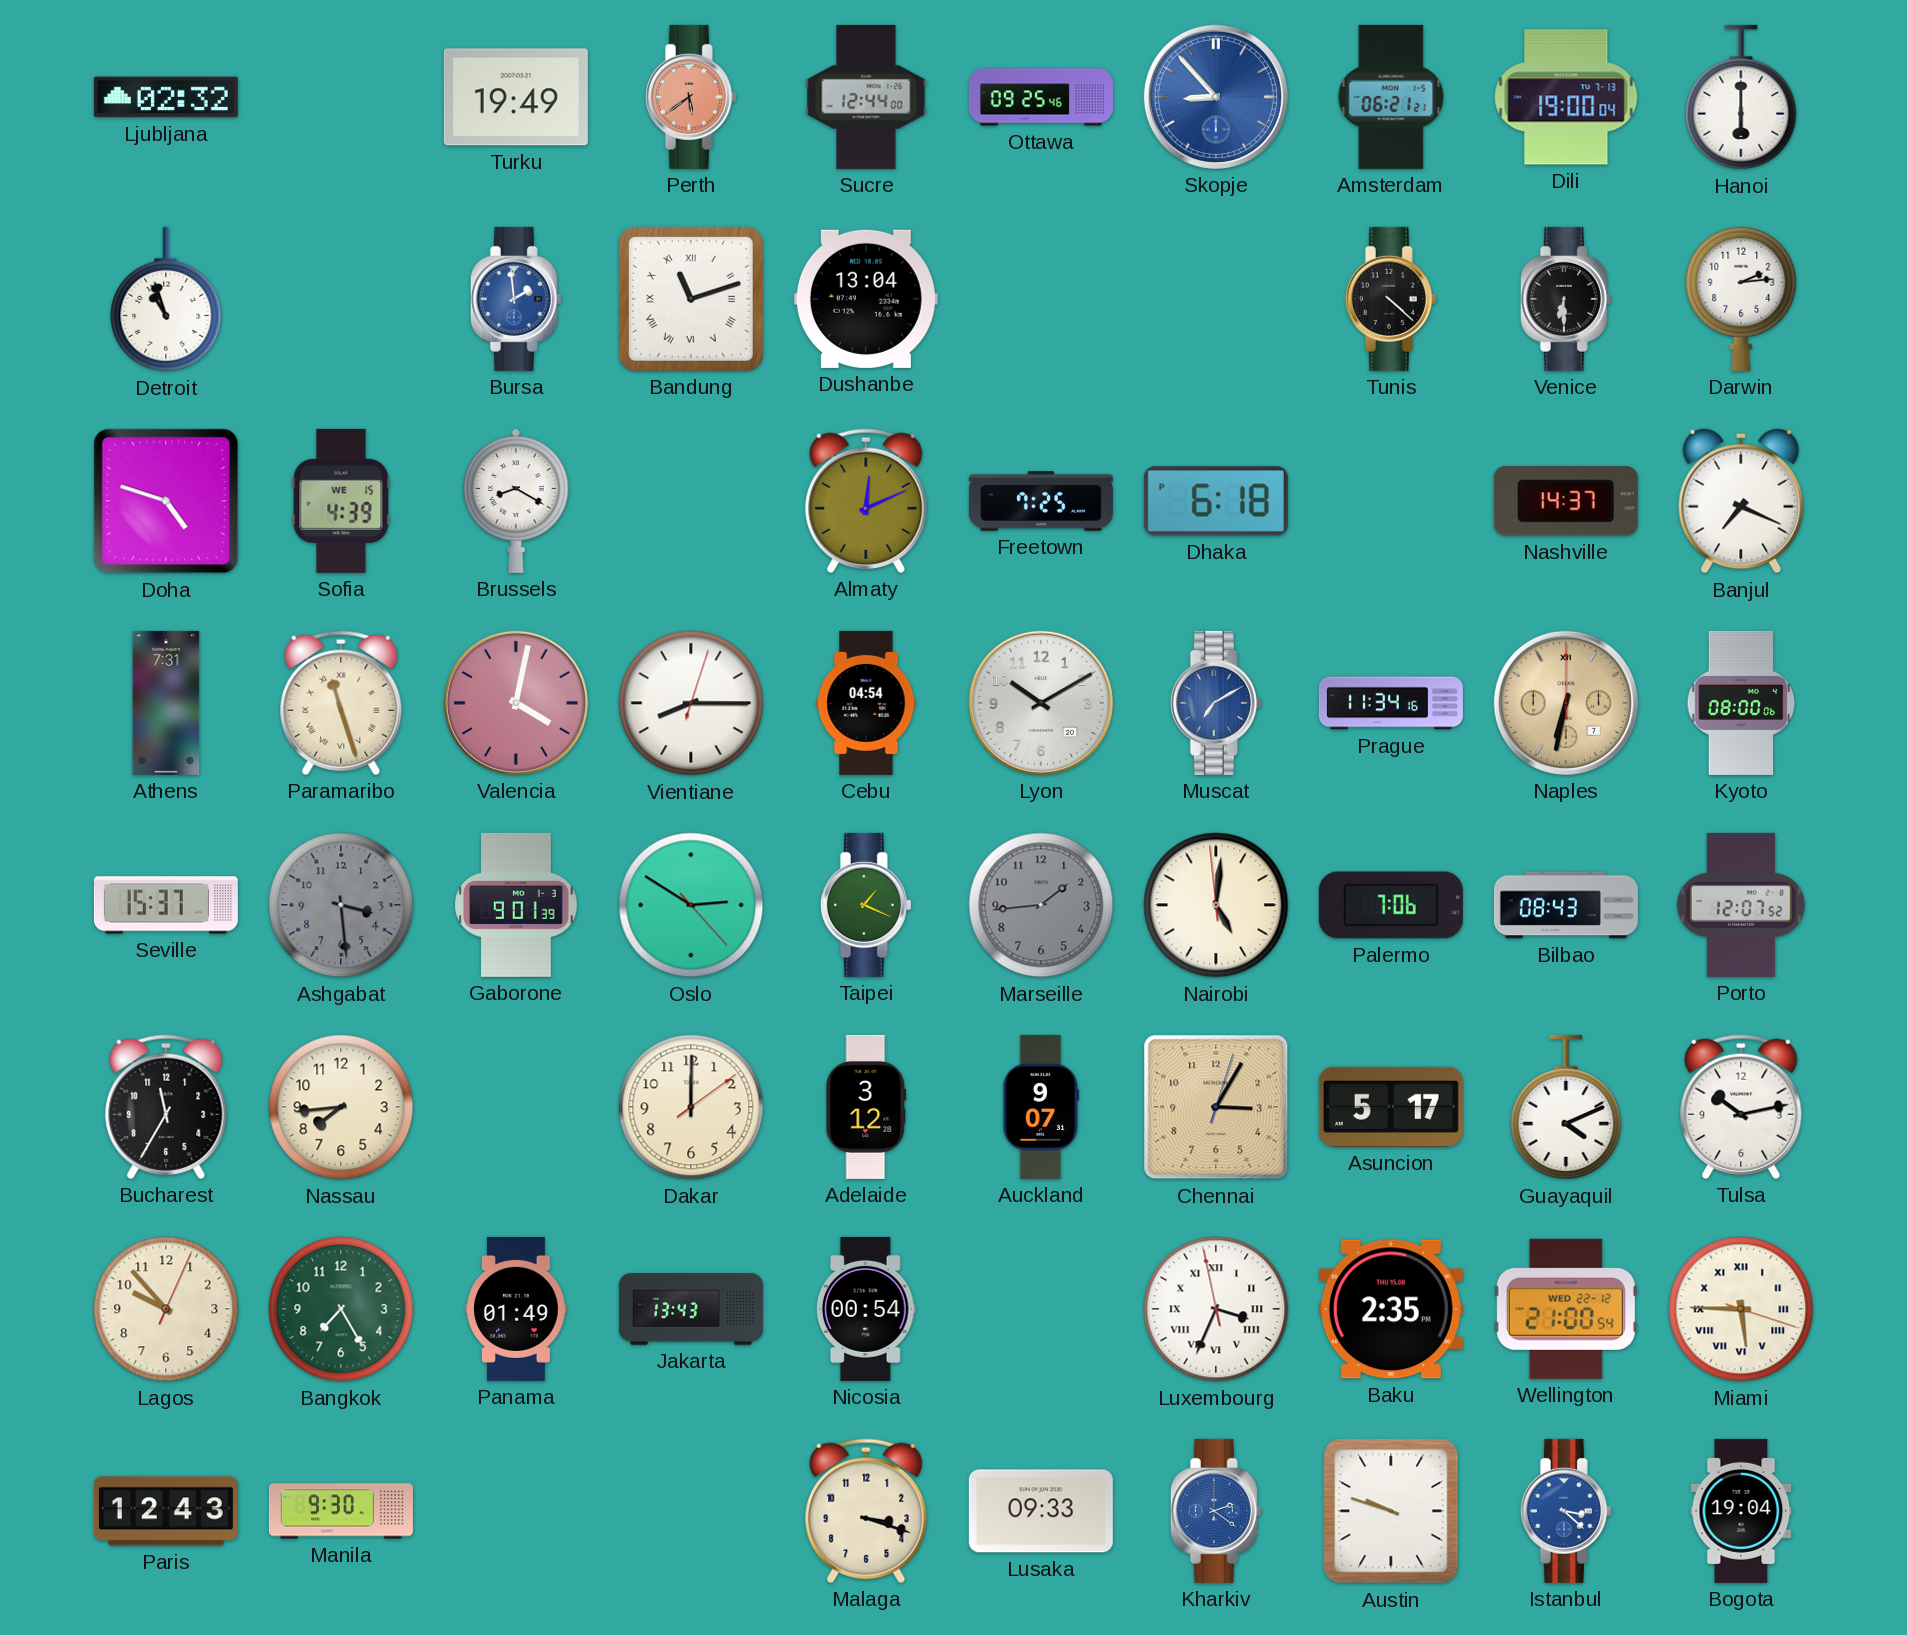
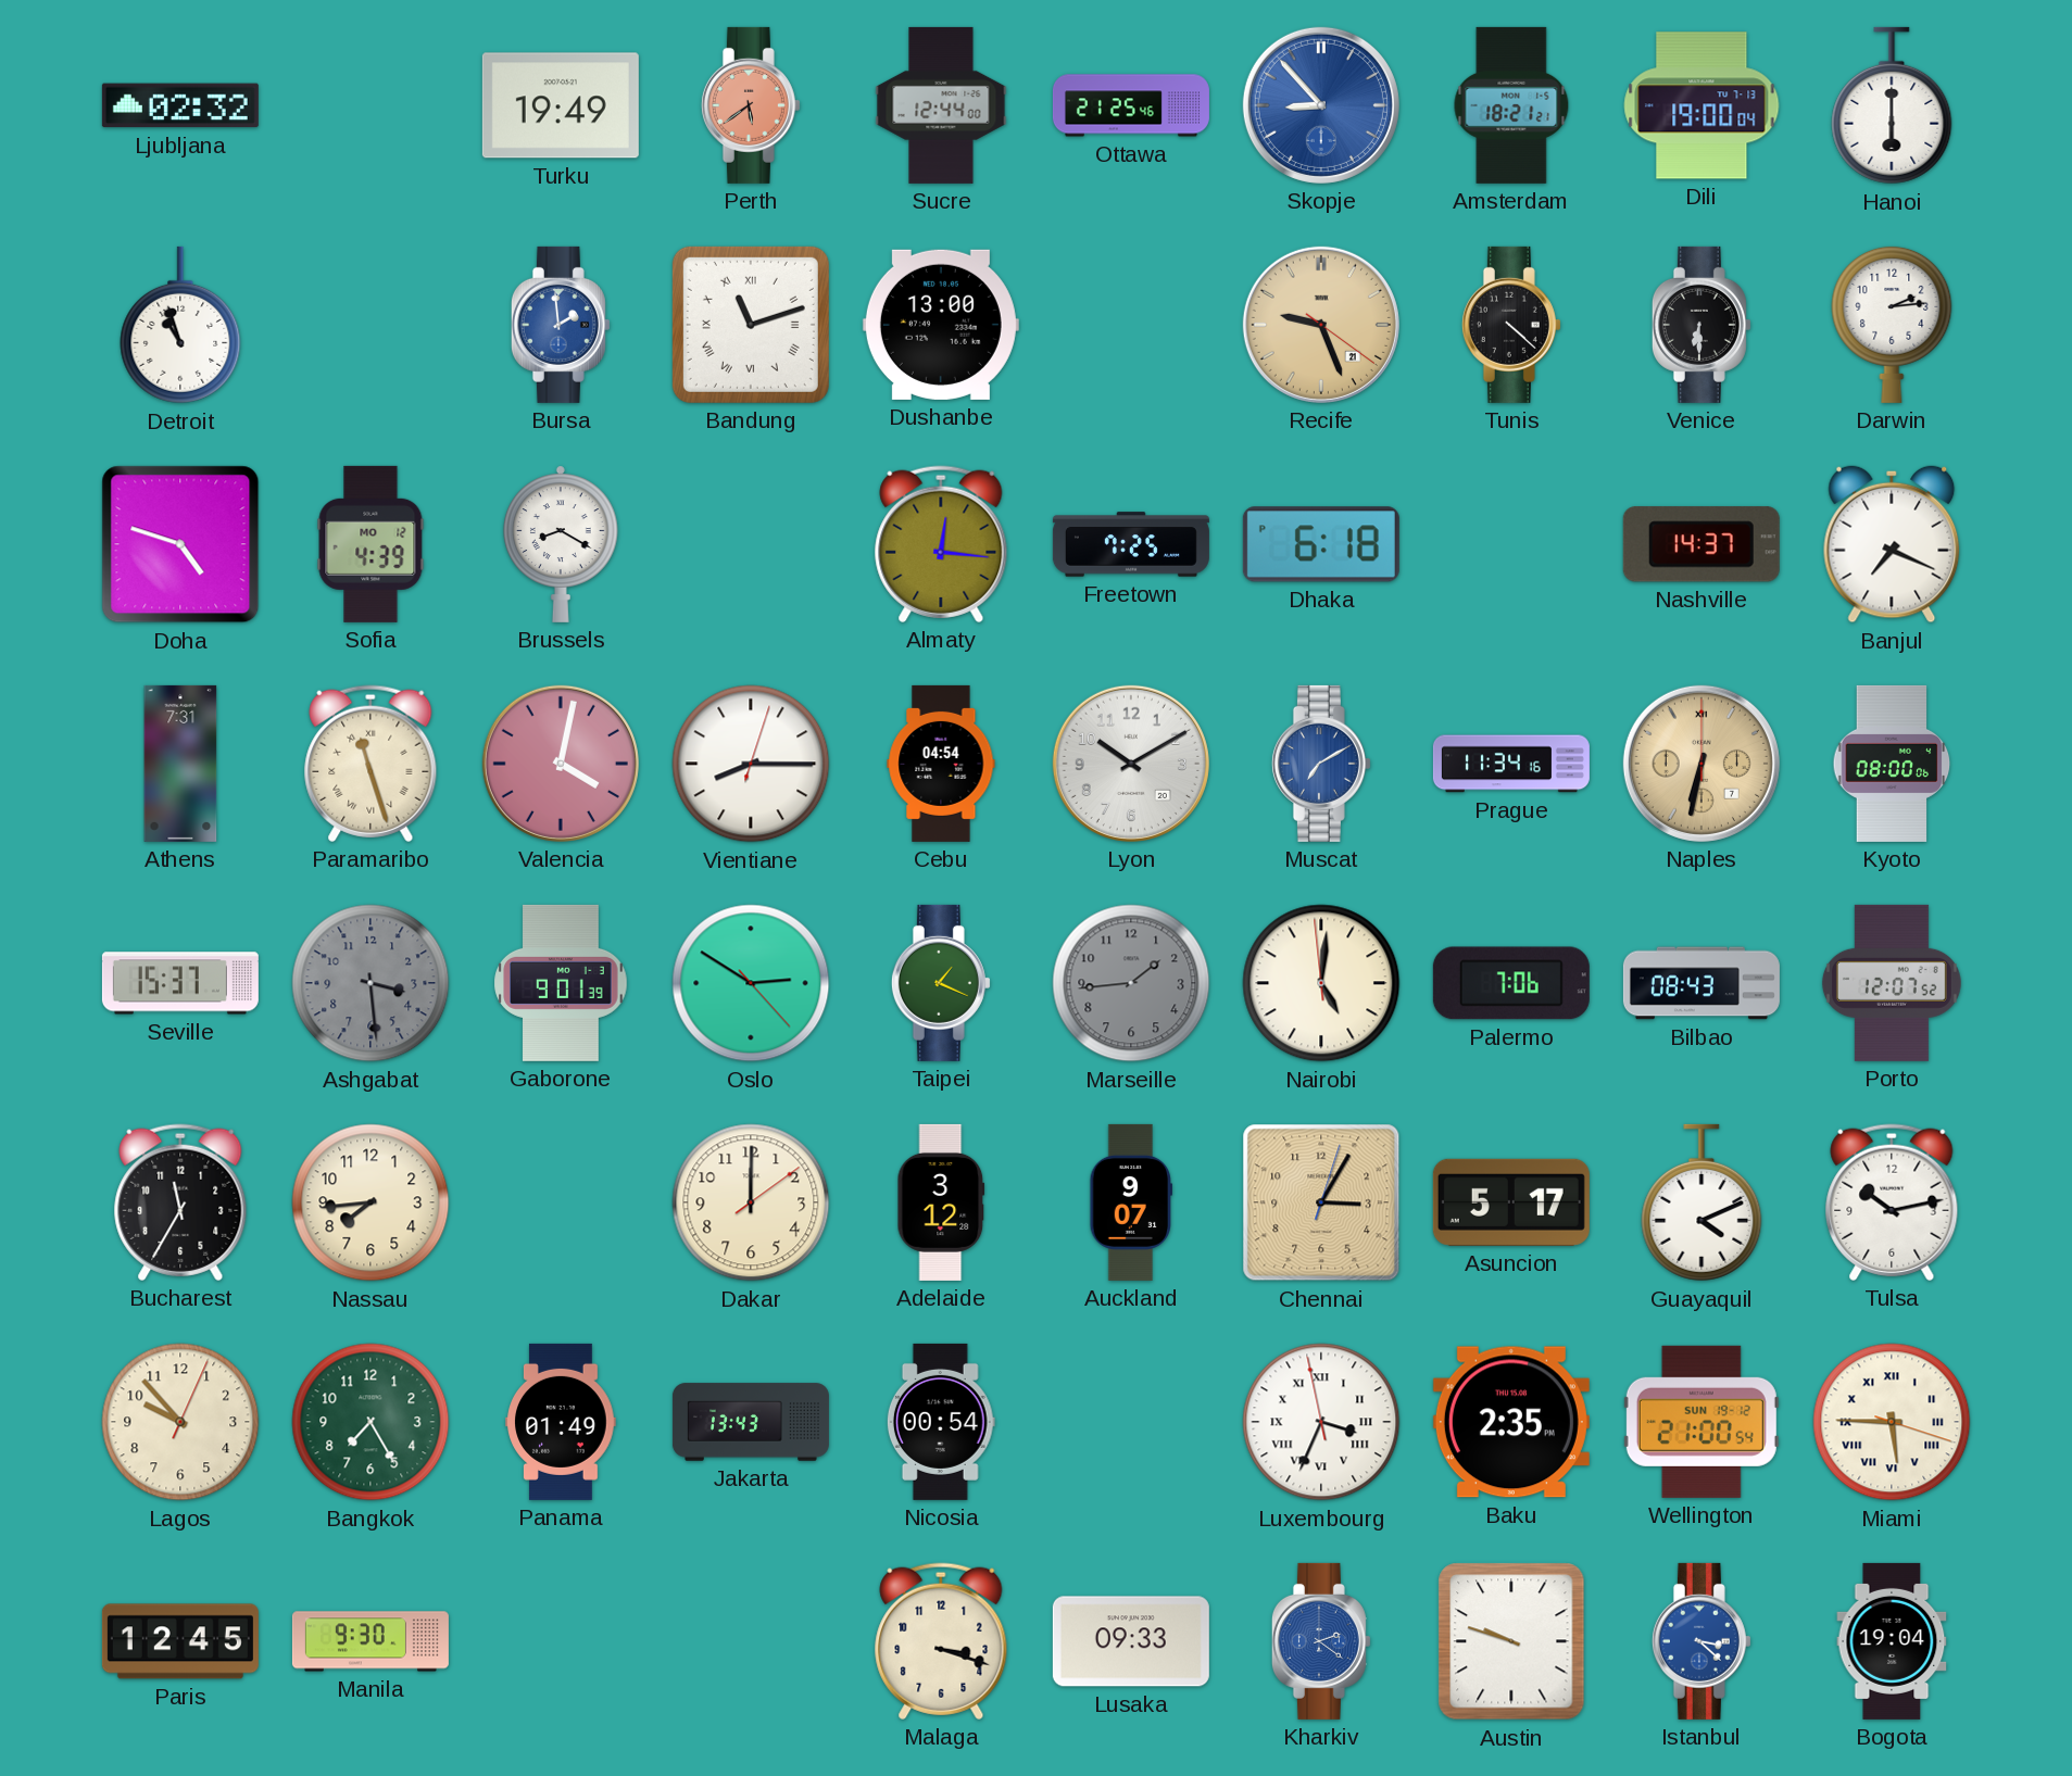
Ottawa: 09:25 -> 21:25 (1131, 105)
Amsterdam: 06:21 -> 18:21 (1511, 105)
Dushanbe: 13:04 -> 13:00 (941, 325)
Recife: none -> 9:26 (1321, 325)
Sofia date: WE 15 -> MO 12 (371, 544)
Almaty: 12:11 -> 12:16 (941, 544)
Wellington date: WED 22-12 -> SUN 19-12 (1701, 1422)
Paris: 12:43 -> 12:45 (180, 1641)
